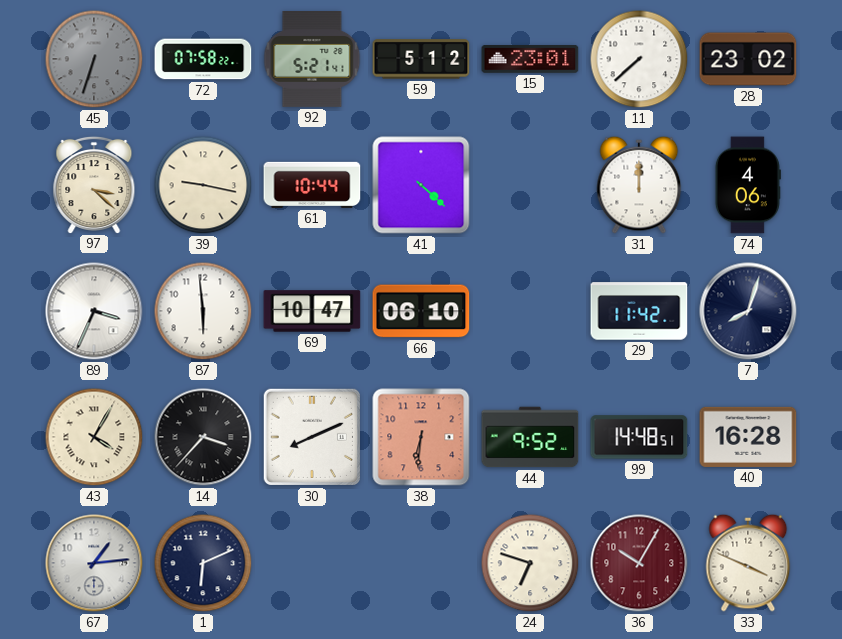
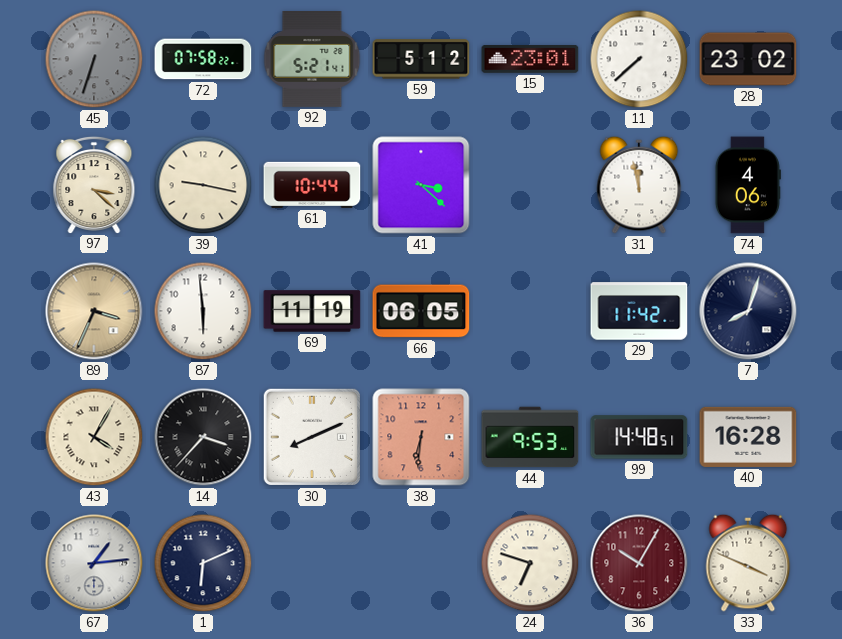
41: 4:22 -> 3:22 (421, 185)
31: 12:00 -> 11:58 (639, 185)
89 dial: white -> champagne (94, 311)
69: 10:47 -> 11:19 (312, 311)
66: 06:10 -> 06:05 (421, 311)
44: 9:52 -> 9:53 (530, 437)
